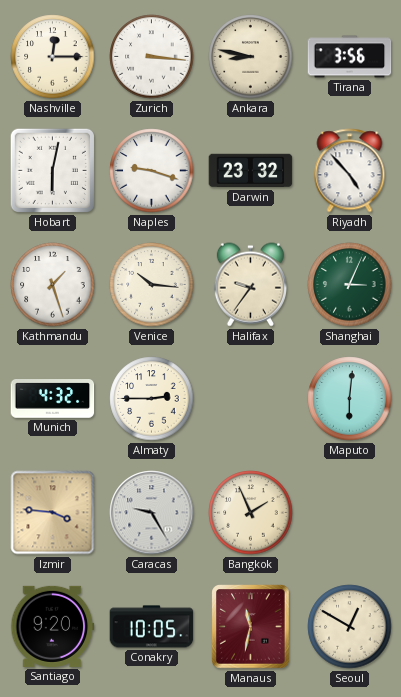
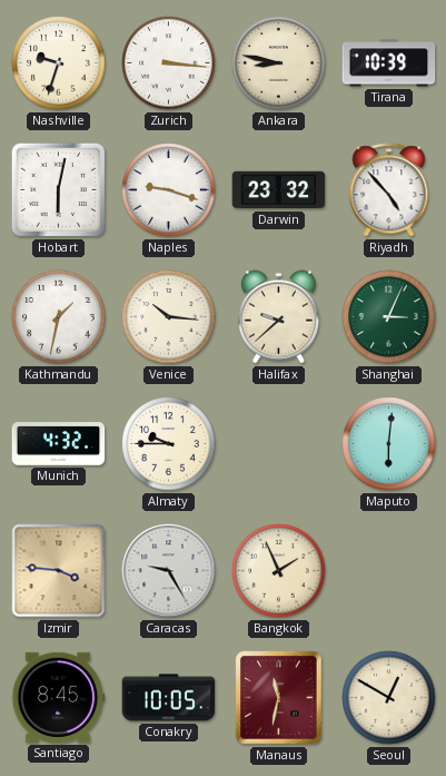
Nashville: 12:15 -> 9:33 (59, 63)
Tirana: 3:56 -> 10:39 (389, 63)
Kathmandu: 1:27 -> 1:32 (59, 317)
Halifax: 9:36 -> 9:38 (278, 317)
Almaty: 2:45 -> 9:45 (169, 444)
Santiago: 9:20 -> 8:45 (59, 697)
